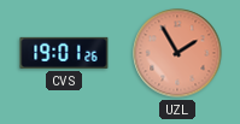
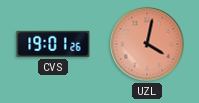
UZL: 1:55 -> 4:02 (147, 44)
